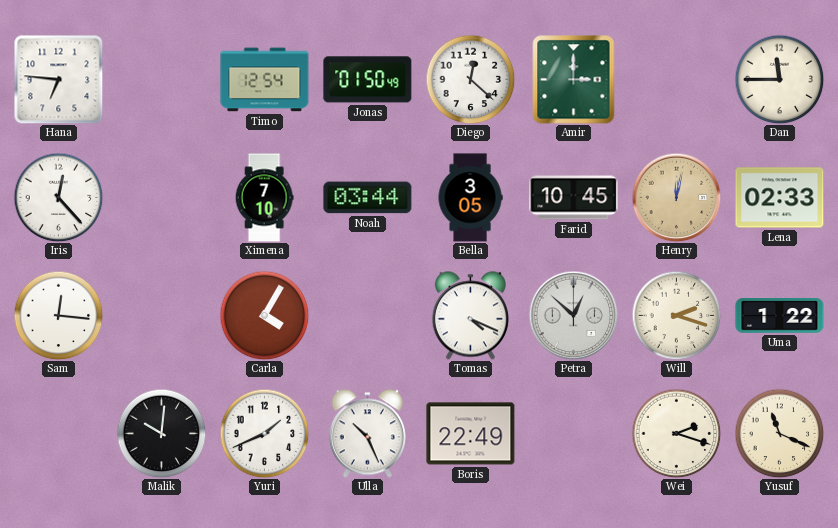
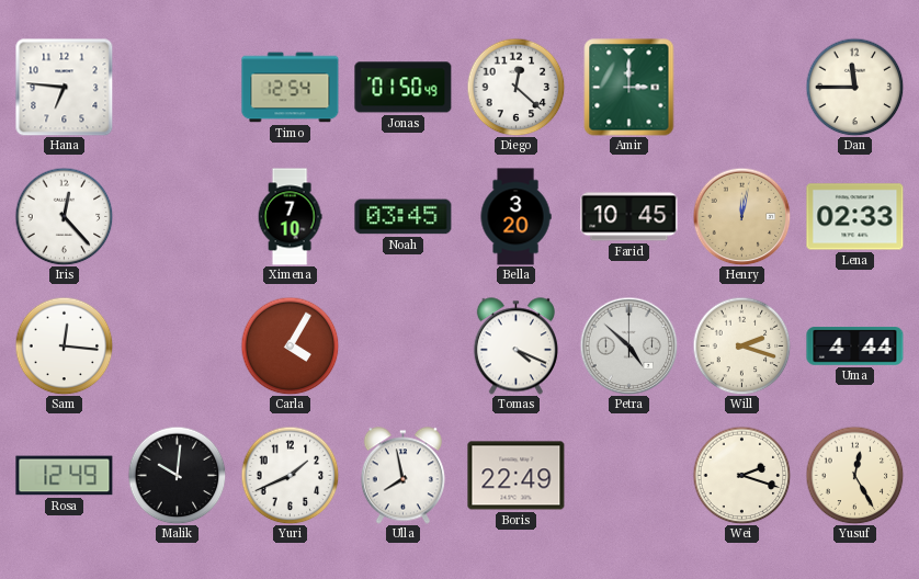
Noah: 03:44 -> 03:45 (404, 217)
Bella: 3:05 -> 3:20 (515, 217)
Petra: 12:52 -> 4:52 (628, 345)
Uma: 1:22 -> 4:44 (855, 347)
Rosa: none -> 12:49 (65, 476)
Ulla: 10:26 -> 7:58 (402, 476)
Yusuf: 11:19 -> 12:25 (854, 475)
